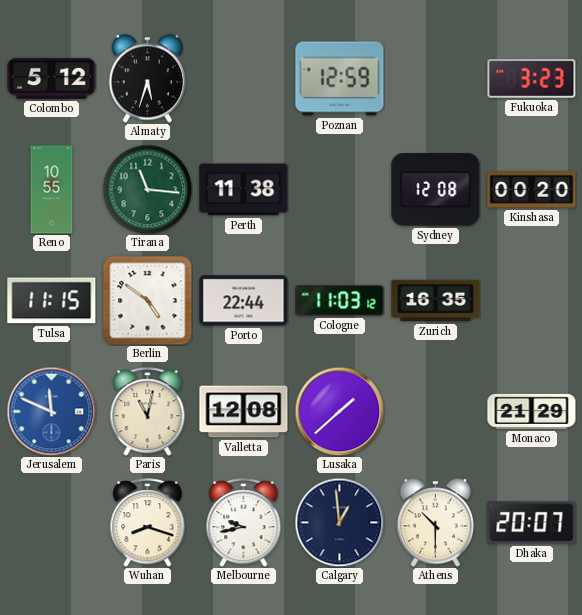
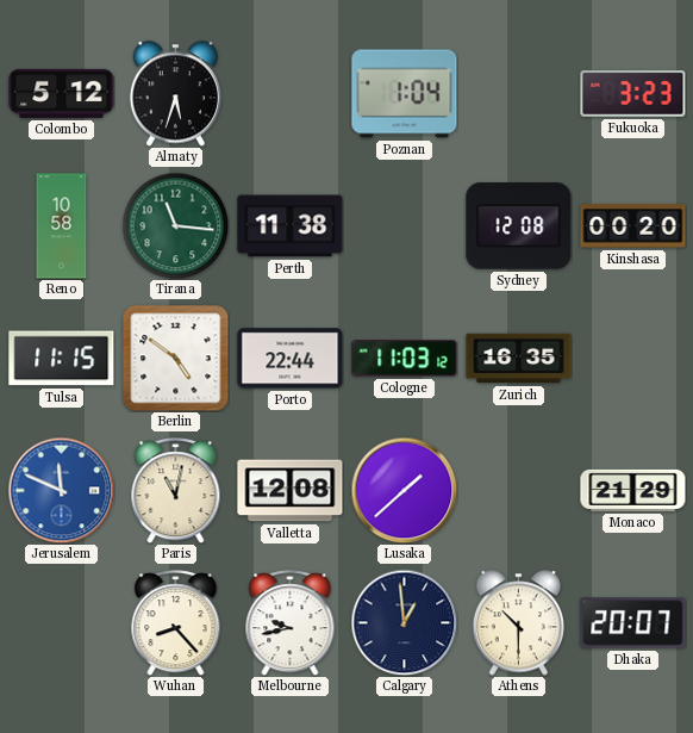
Poznan: 12:59 -> 1:04 (405, 94)
Reno: 10:55 -> 10:58 (62, 226)
Wuhan: 8:18 -> 8:23 (176, 623)
